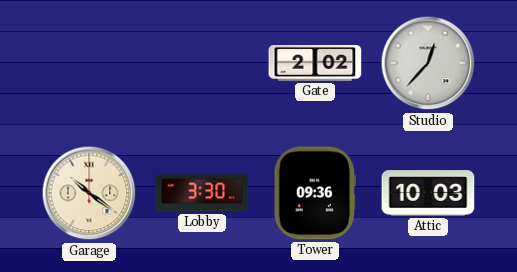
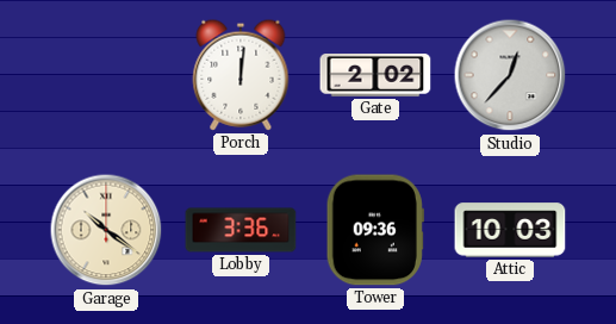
Porch: none -> 12:01 (241, 75)
Lobby: 3:30 -> 3:36 (241, 230)
